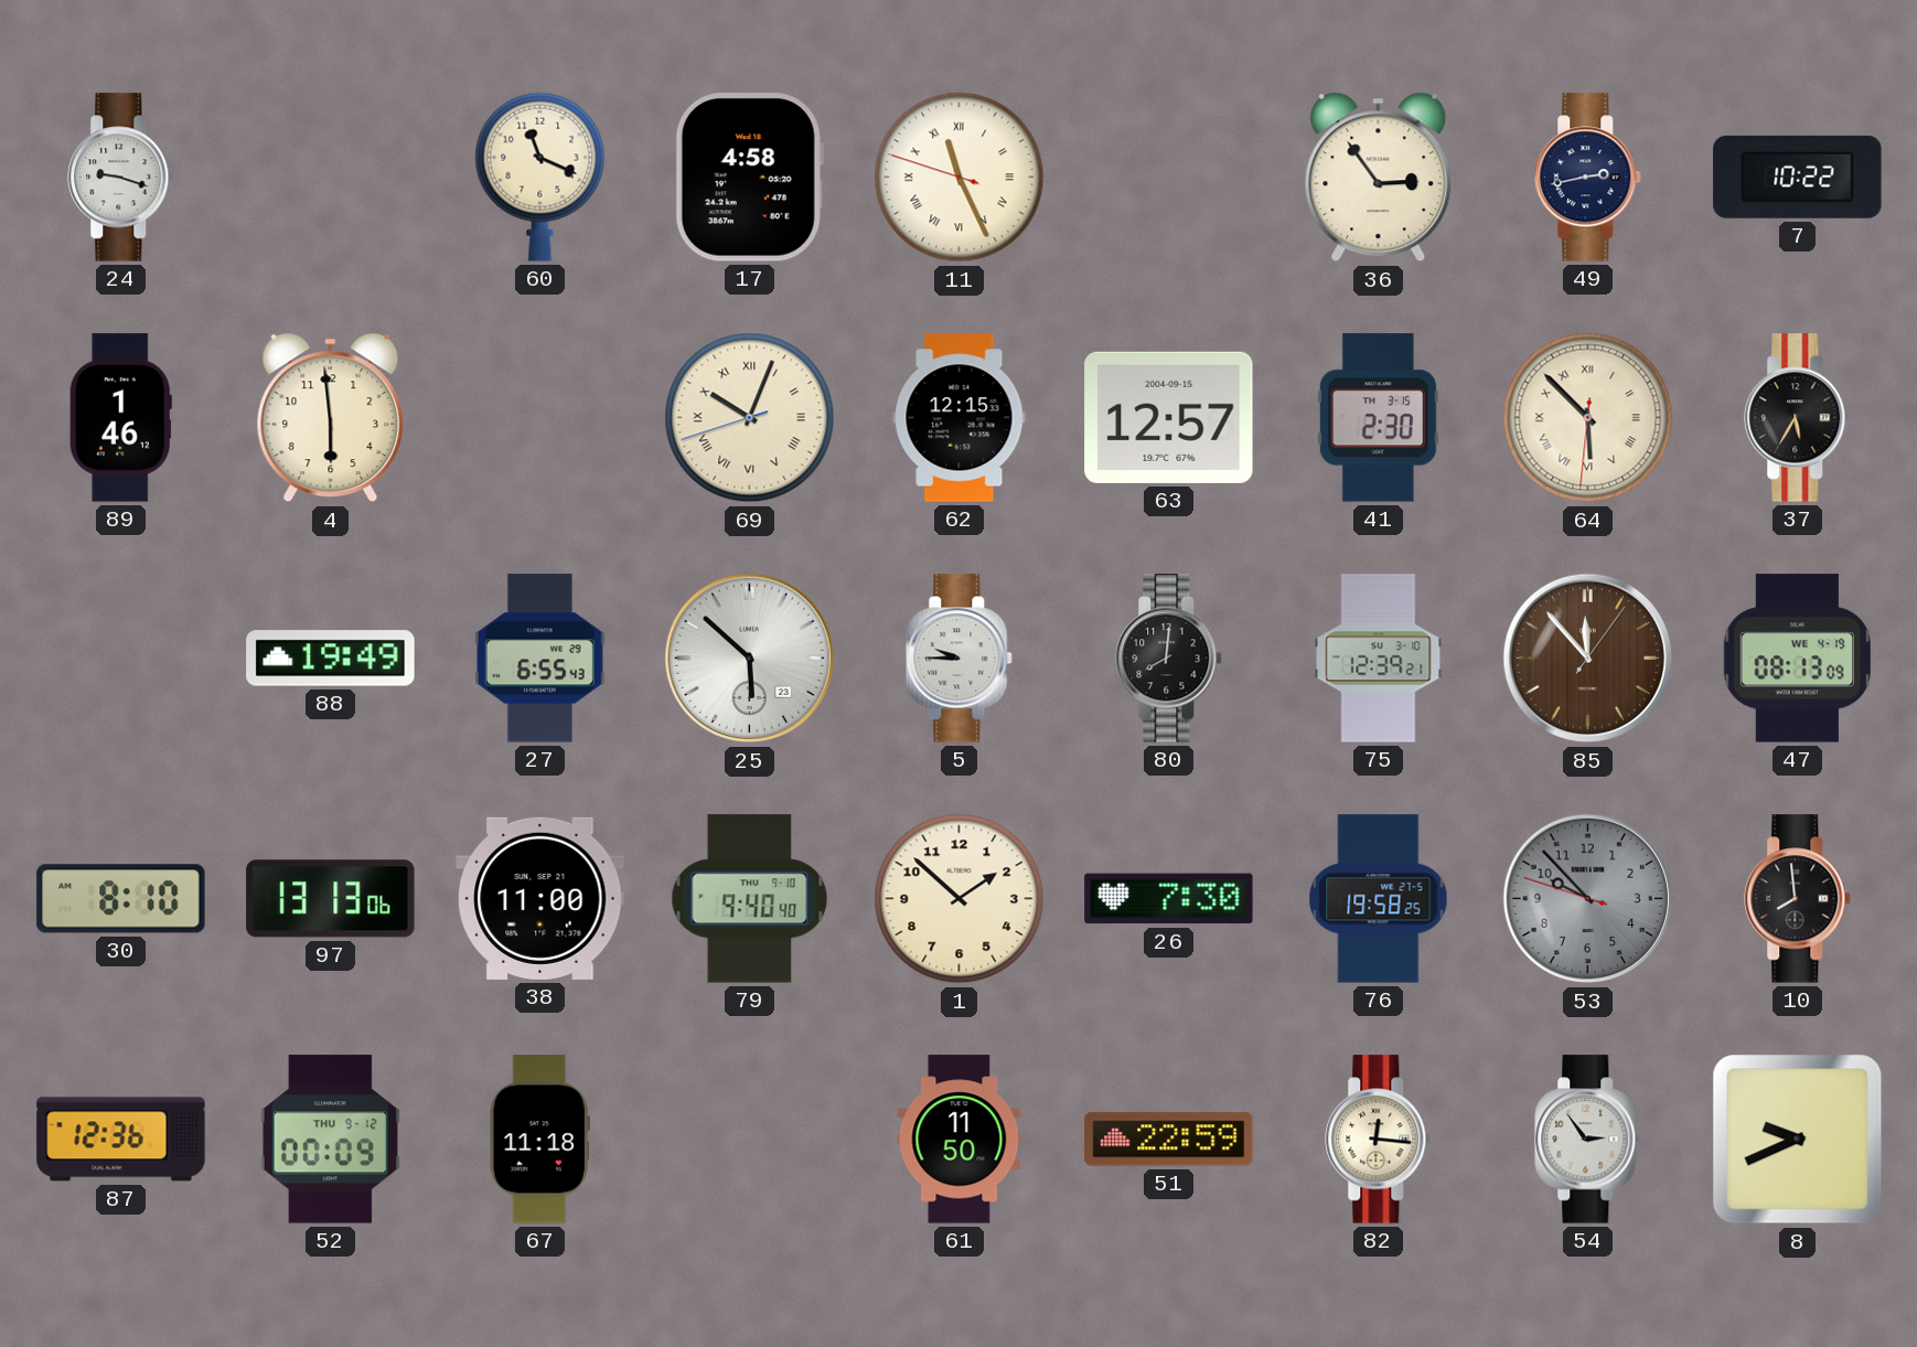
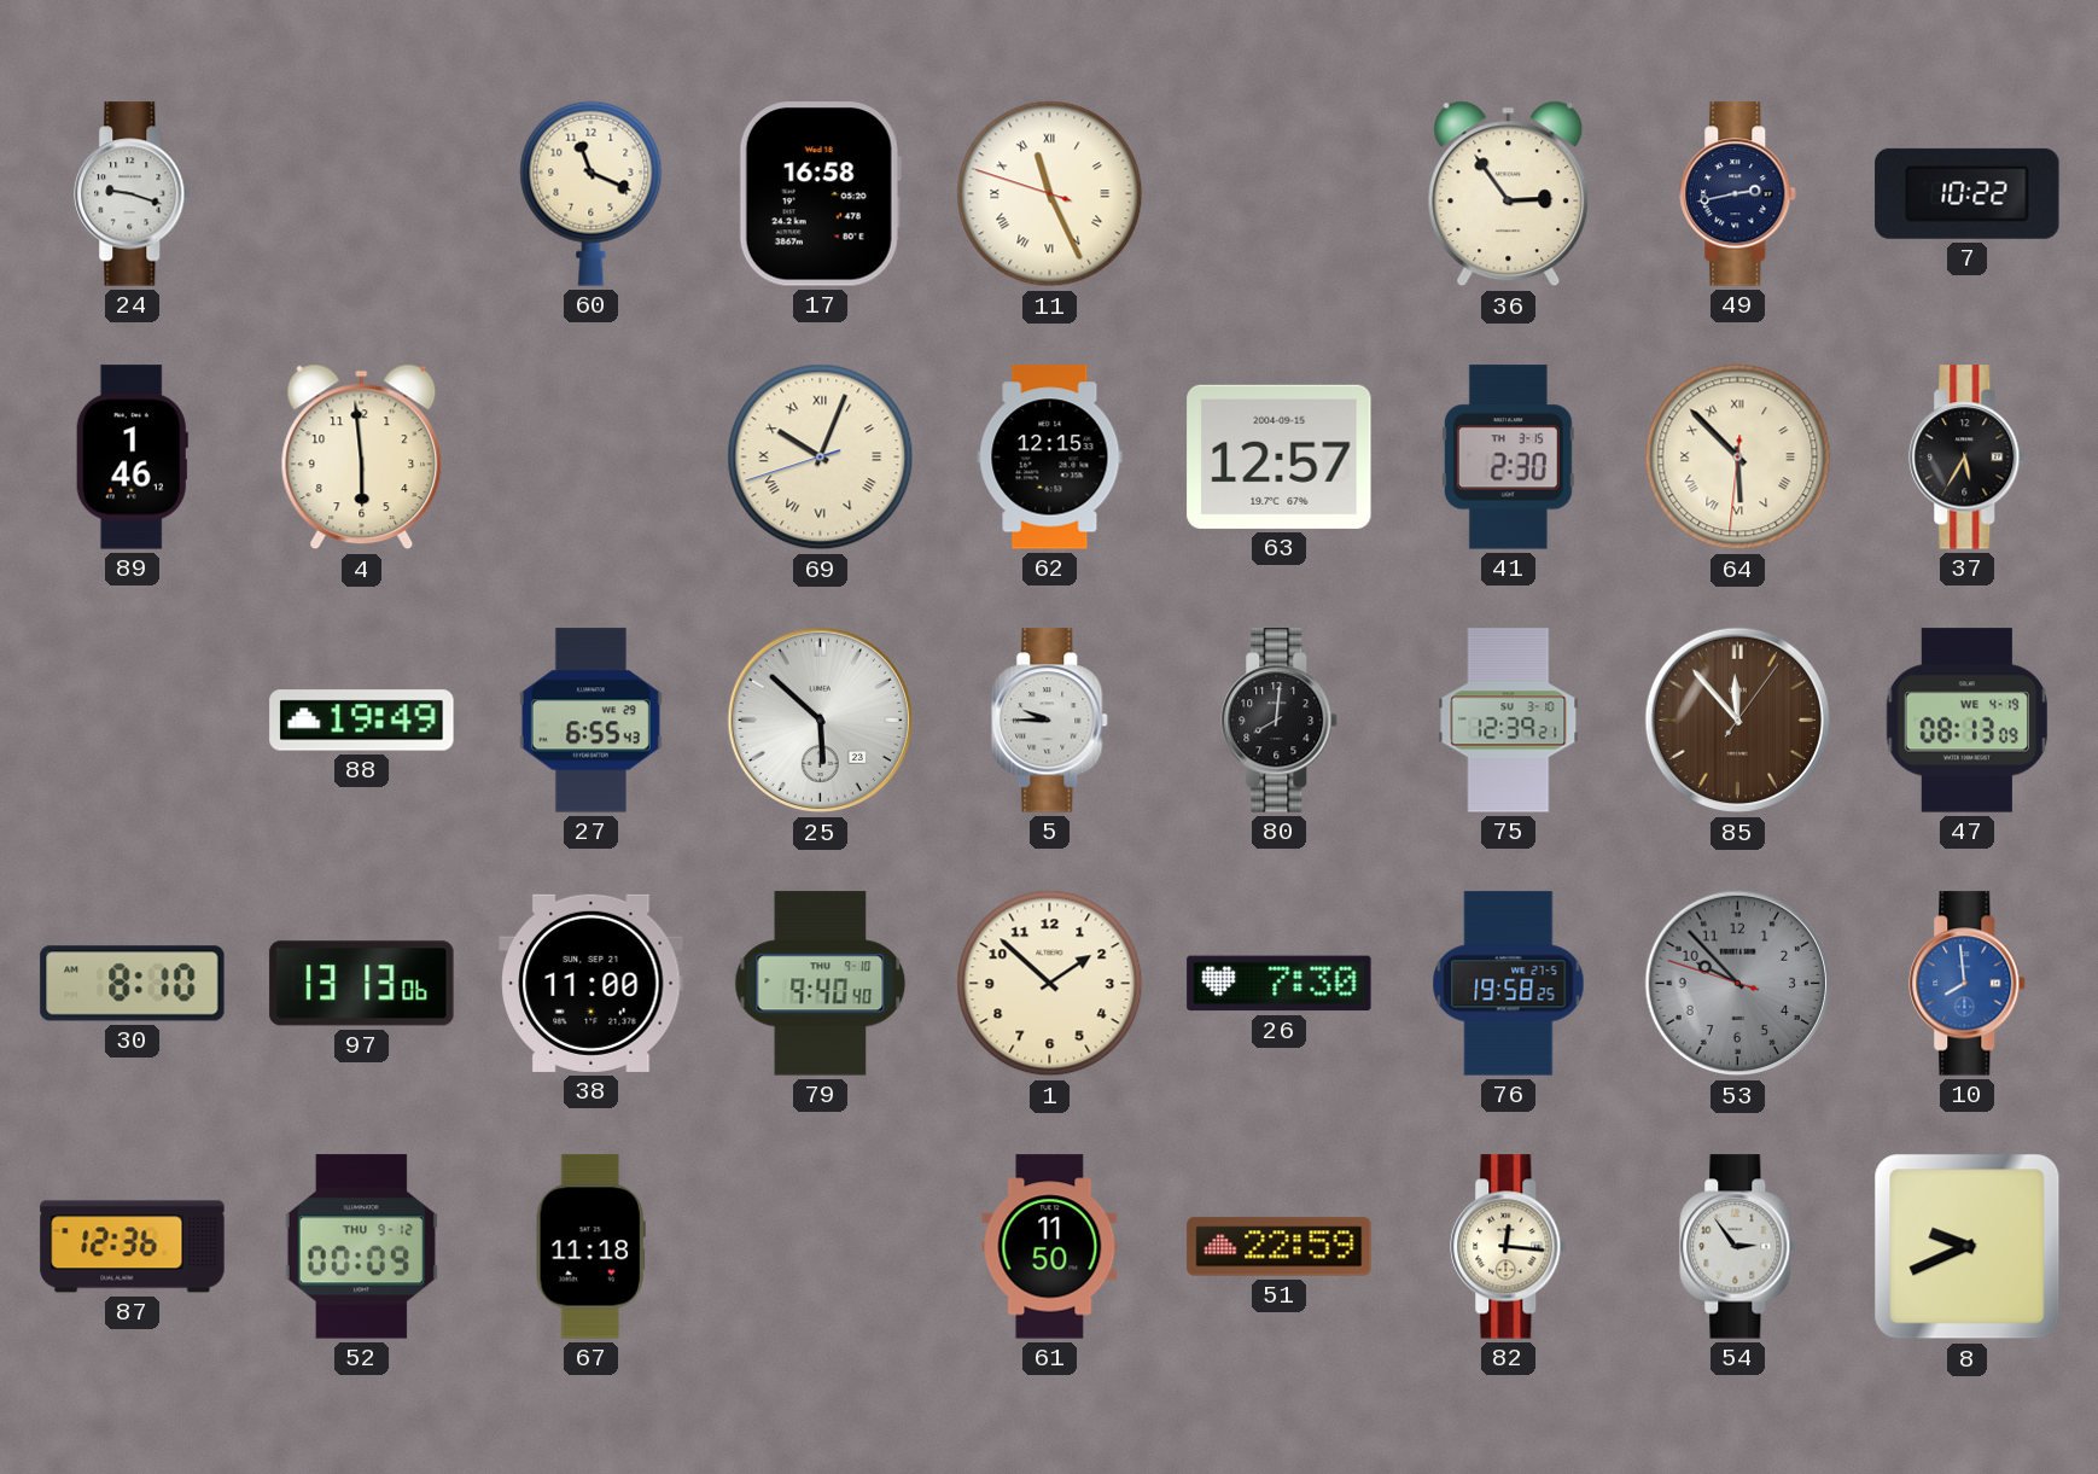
17: 4:58 -> 16:58 (820, 194)
10 dial: black -> blue (1968, 984)
